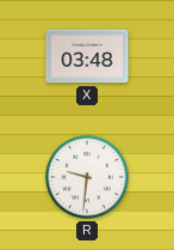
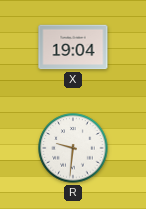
X: 03:48 -> 19:04 (73, 47)
